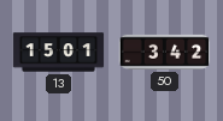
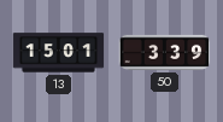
50: 3:42 -> 3:39 (165, 52)
